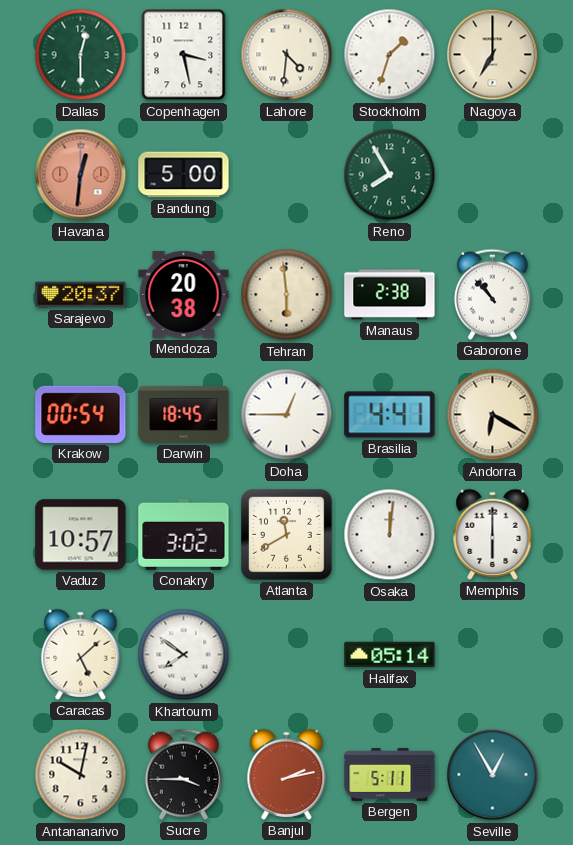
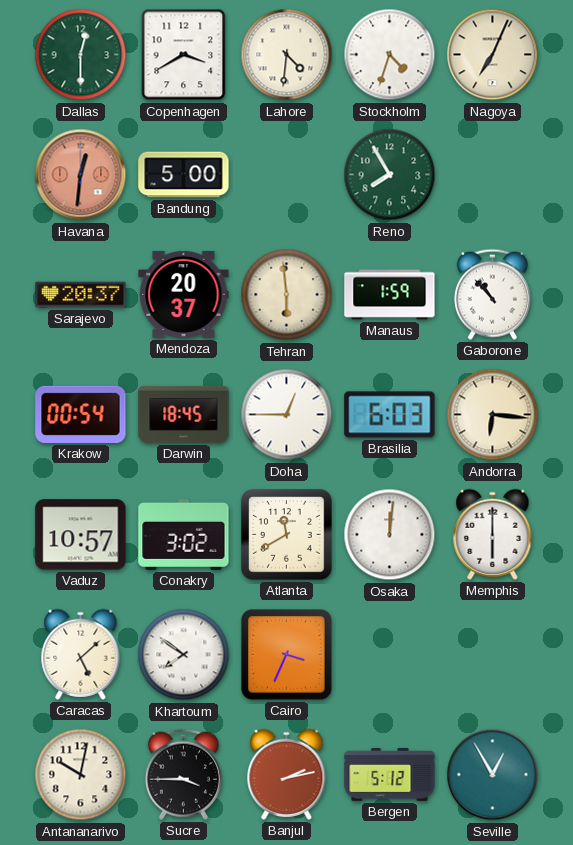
Copenhagen: 3:28 -> 3:40 (184, 55)
Stockholm: 1:33 -> 4:33 (390, 55)
Nagoya: 7:00 -> 7:04 (493, 55)
Mendoza: 20:38 -> 20:37 (184, 294)
Manaus: 2:38 -> 1:59 (390, 295)
Brasilia: 4:41 -> 6:03 (390, 415)
Andorra: 6:20 -> 6:16 (493, 415)
Cairo: none -> 3:34 (287, 655)
Halifax: 05:14 -> none (390, 655)
Bergen: 5:11 -> 5:12 (390, 774)
